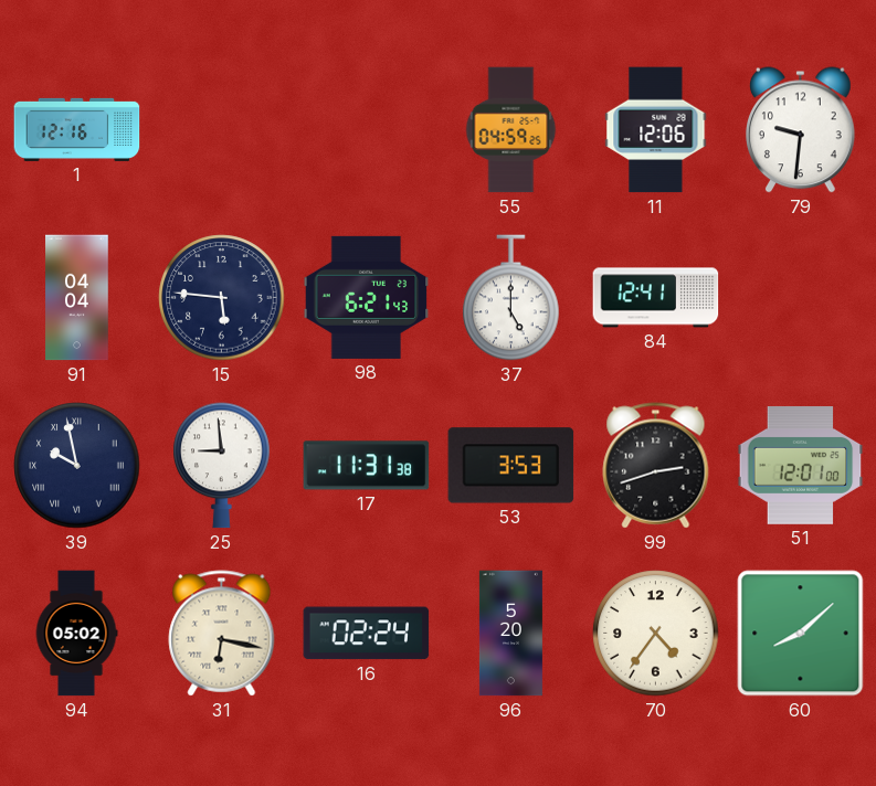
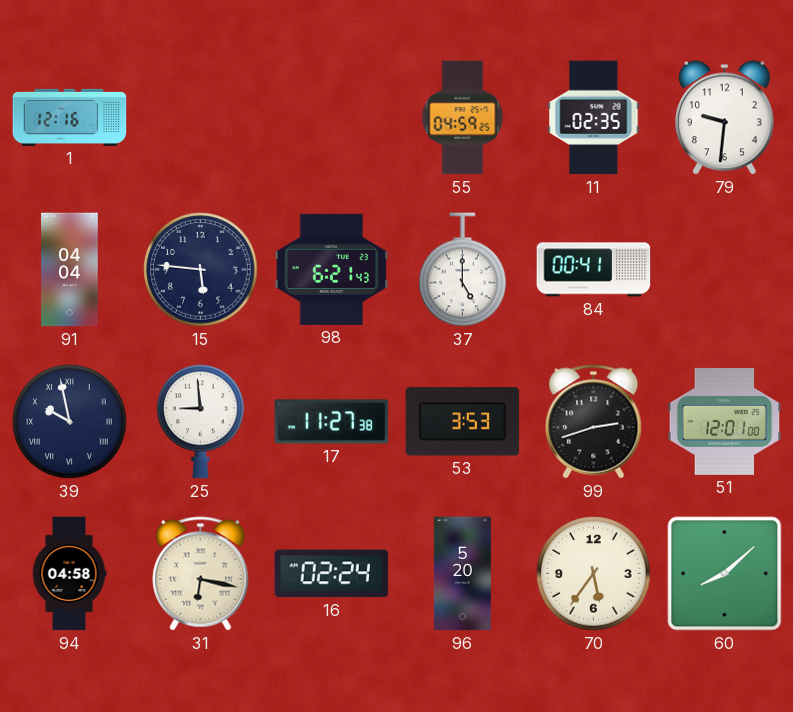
11: 12:06 -> 02:35 (594, 118)
84: 12:41 -> 00:41 (594, 270)
17: 11:31 -> 11:27 (332, 422)
94: 05:02 -> 04:58 (69, 574)
70: 4:36 -> 5:36 (594, 574)
